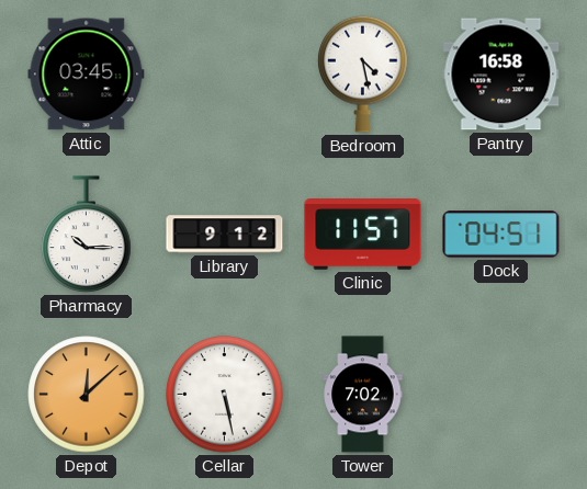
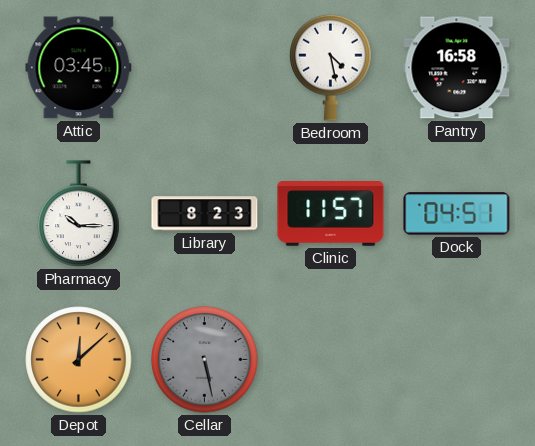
Library: 9:12 -> 8:23 (205, 214)
Cellar dial: white -> grey (205, 360)
Tower: 7:02 -> none (363, 395)
